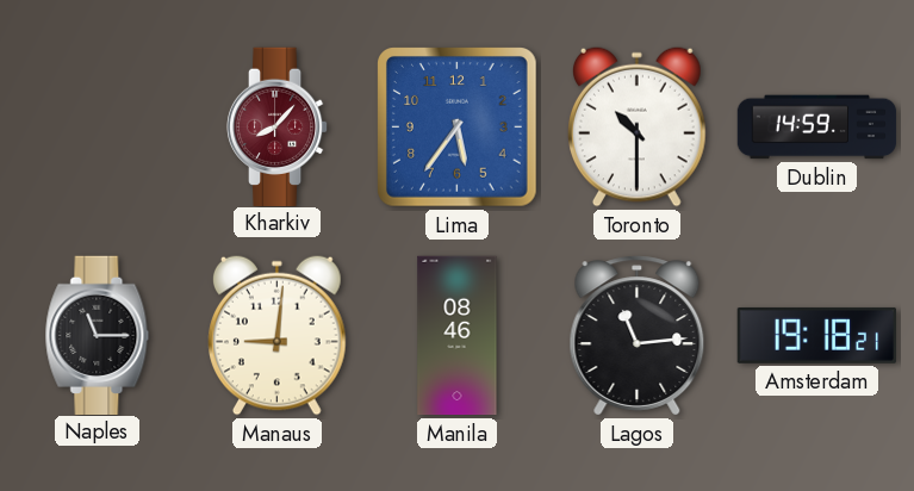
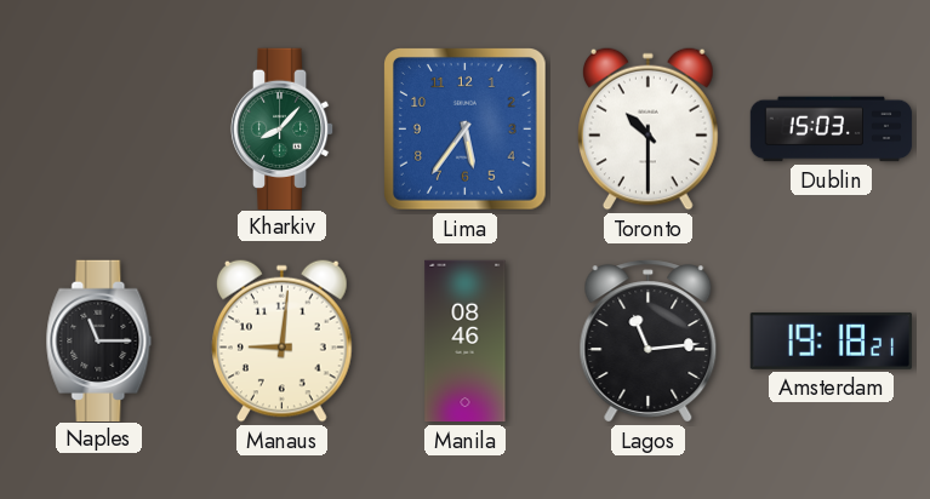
Kharkiv dial: burgundy -> green (283, 128)
Dublin: 14:59 -> 15:03 (832, 130)
